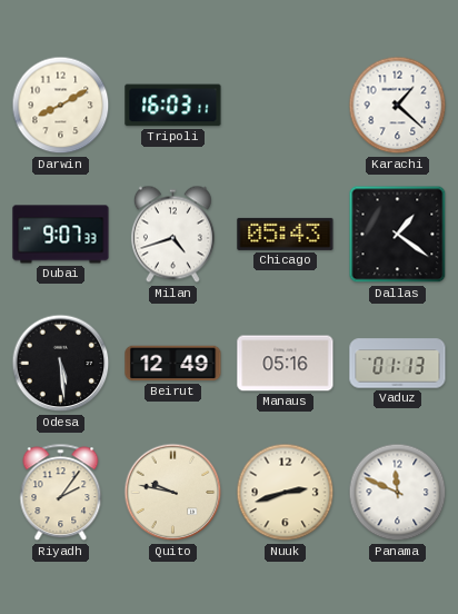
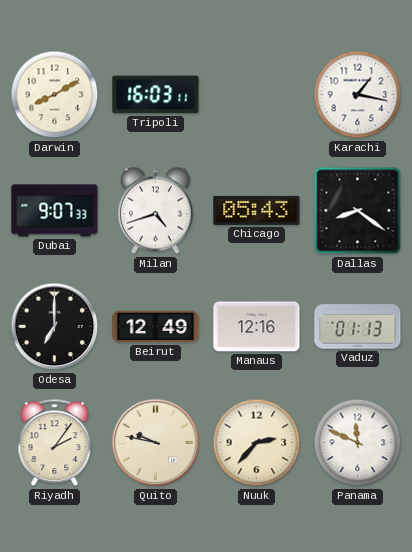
Karachi: 1:22 -> 1:17 (358, 95)
Dallas: 1:21 -> 8:21 (358, 211)
Odesa: 5:29 -> 7:00 (55, 327)
Manaus: 05:16 -> 12:16 (257, 327)
Nuuk: 2:42 -> 2:37 (257, 443)
